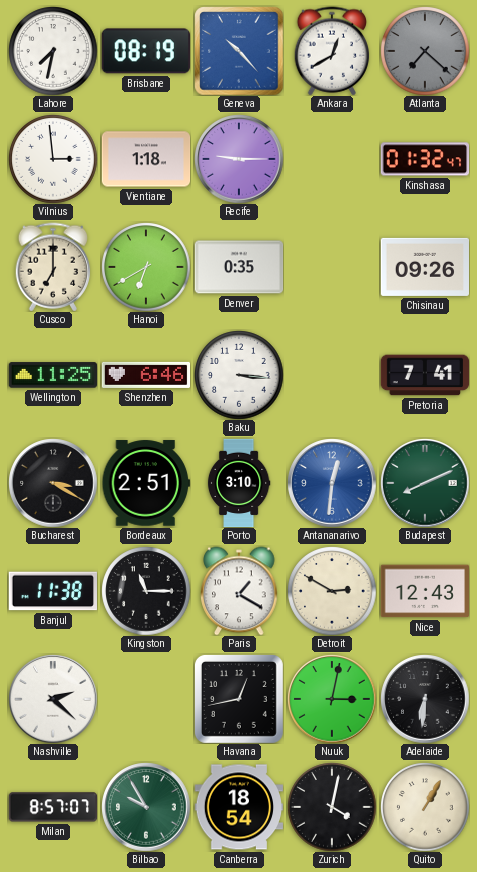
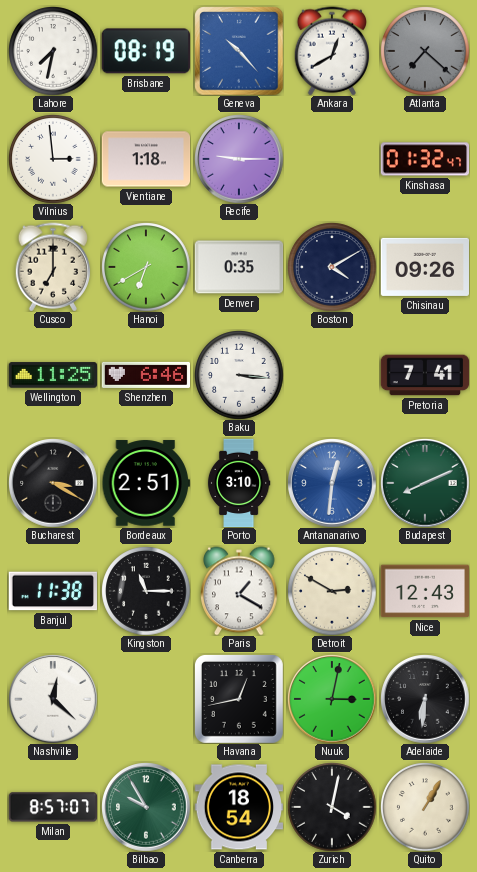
Boston: none -> 4:10 (332, 267)
Nashville: 2:22 -> 12:22 (53, 699)
